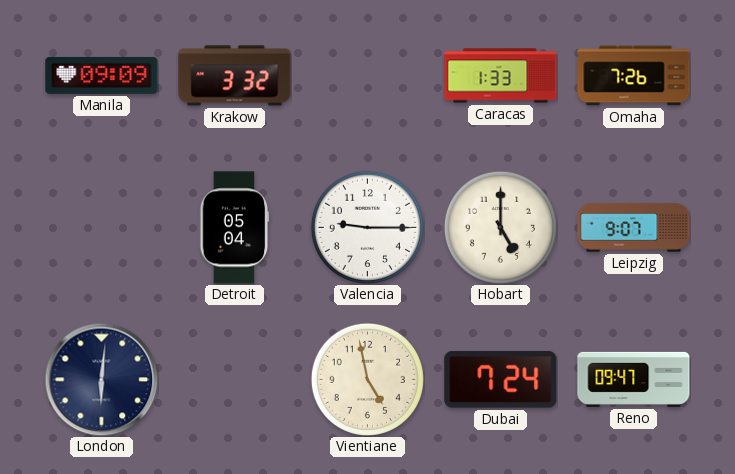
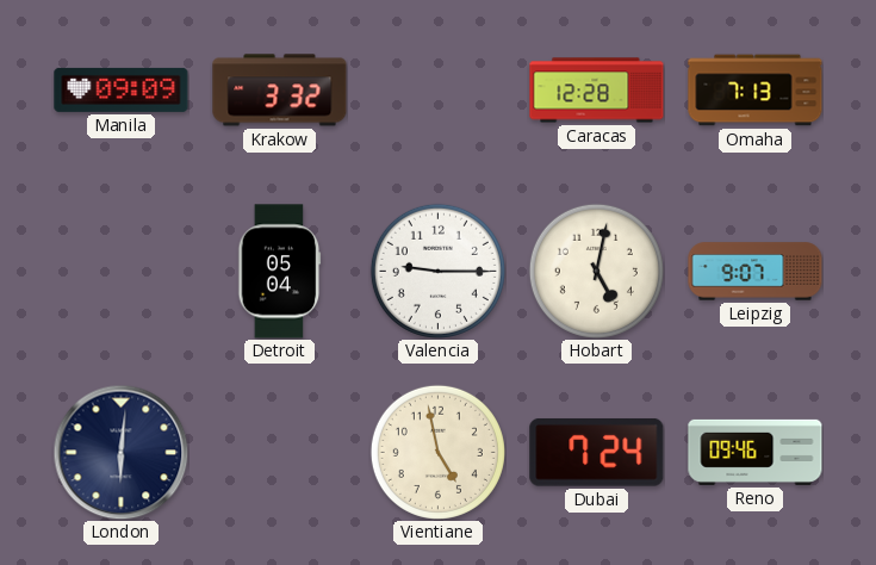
Caracas: 1:33 -> 12:28 (597, 91)
Omaha: 7:26 -> 7:13 (756, 91)
Hobart: 5:00 -> 5:02 (596, 271)
Reno: 09:47 -> 09:46 (756, 452)
